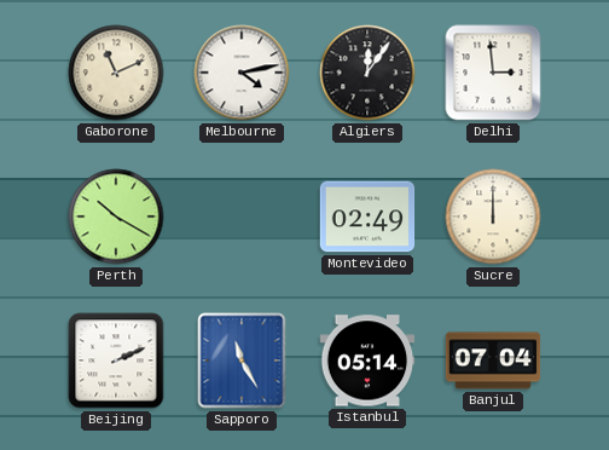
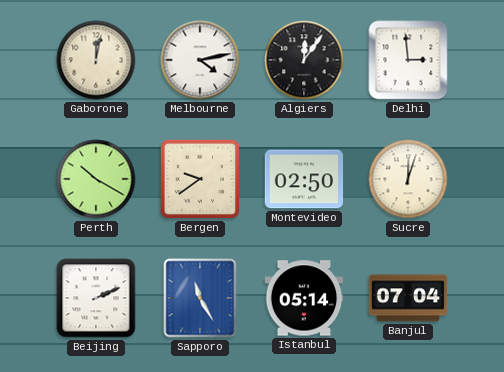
Gaborone: 11:11 -> 12:02 (96, 60)
Bergen: none -> 9:39 (200, 179)
Montevideo: 02:49 -> 02:50 (304, 179)
Sucre: 12:00 -> 12:03 (408, 179)
